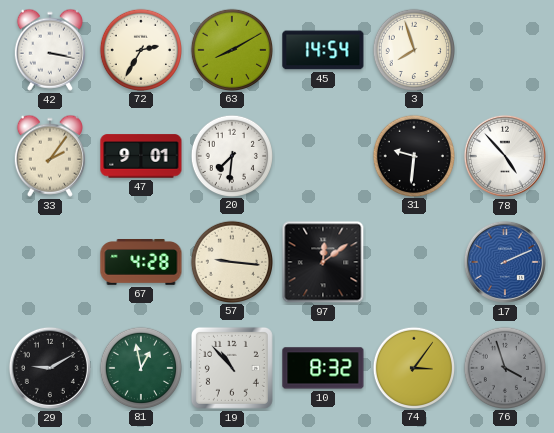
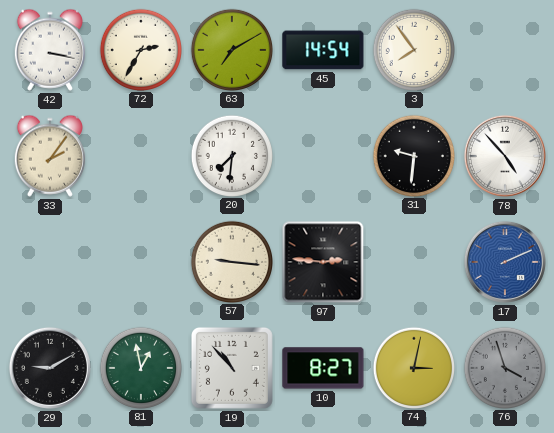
63: 8:10 -> 7:10 (231, 49)
3: 7:57 -> 7:54 (413, 49)
47: 9:01 -> none (141, 156)
67: 4:28 -> none (141, 263)
97: 12:09 -> 2:46 (323, 262)
10: 8:32 -> 8:27 (323, 368)
74: 3:06 -> 3:02 (413, 367)
